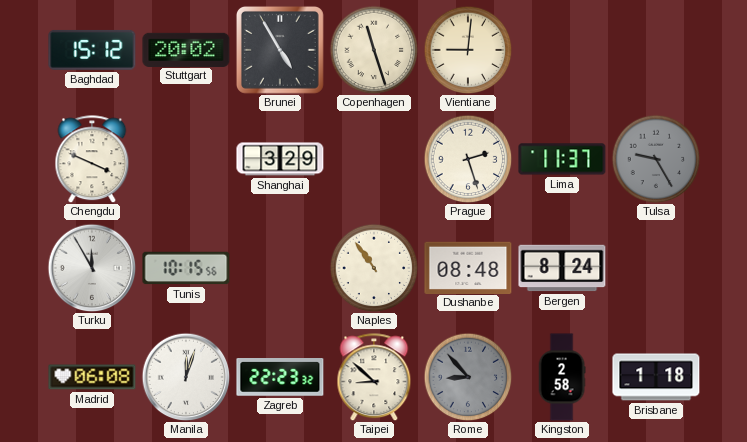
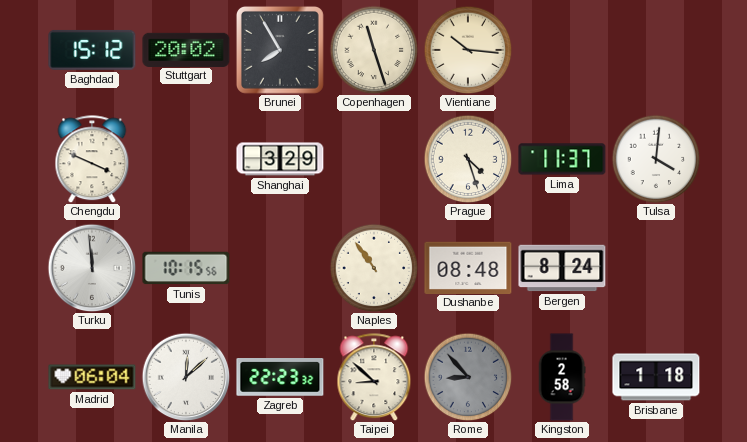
Brunei: 4:55 -> 7:55 (280, 50)
Vientiane: 9:01 -> 10:16 (468, 50)
Prague: 2:27 -> 4:27 (468, 159)
Tulsa: 9:25 -> 4:01 (656, 159)
Tulsa dial: grey -> white (656, 159)
Turku: 11:55 -> 11:59 (92, 268)
Madrid: 06:08 -> 06:04 (92, 377)
Manila: 12:03 -> 12:08 (186, 377)
